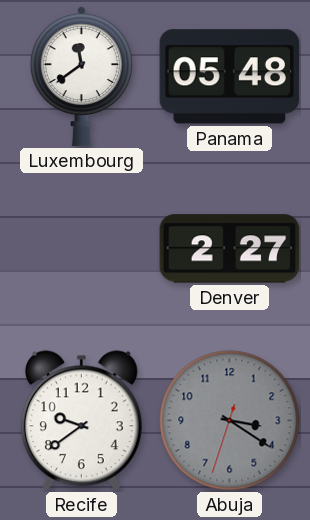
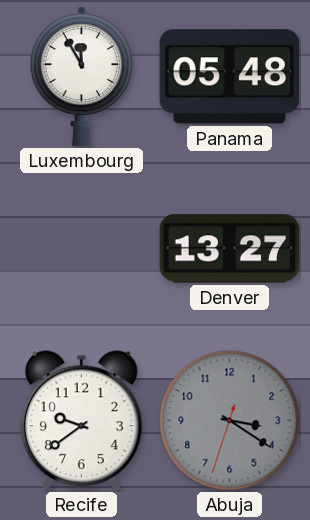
Luxembourg: 11:39 -> 11:55 (81, 77)
Denver: 2:27 -> 13:27 (230, 249)
